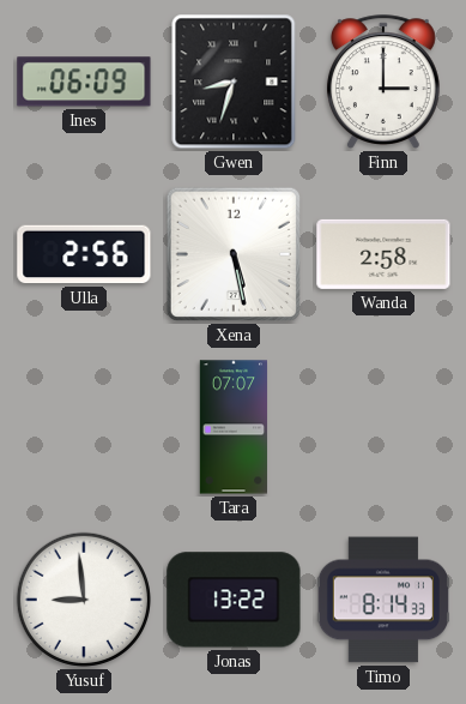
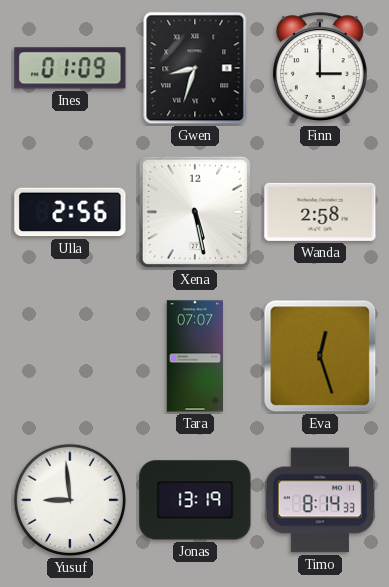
Ines: 06:09 -> 01:09 (70, 68)
Eva: none -> 12:27 (320, 356)
Jonas: 13:22 -> 13:19 (195, 500)
